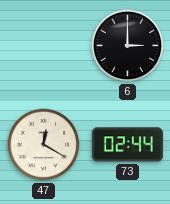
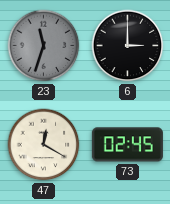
23: none -> 11:33 (44, 46)
73: 02:44 -> 02:45 (127, 145)
